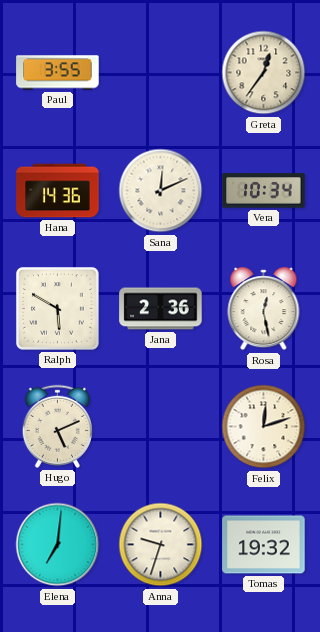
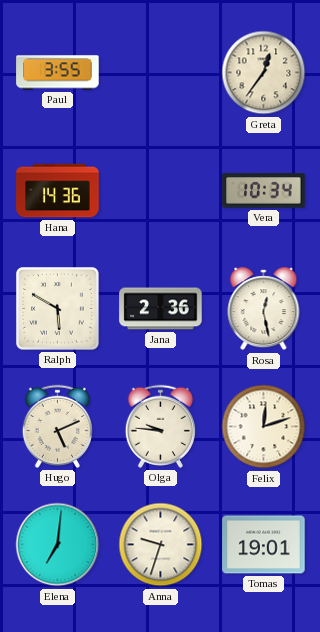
Sana: 12:11 -> none (161, 191)
Olga: none -> 9:46 (160, 426)
Tomas: 19:32 -> 19:01 (264, 545)
